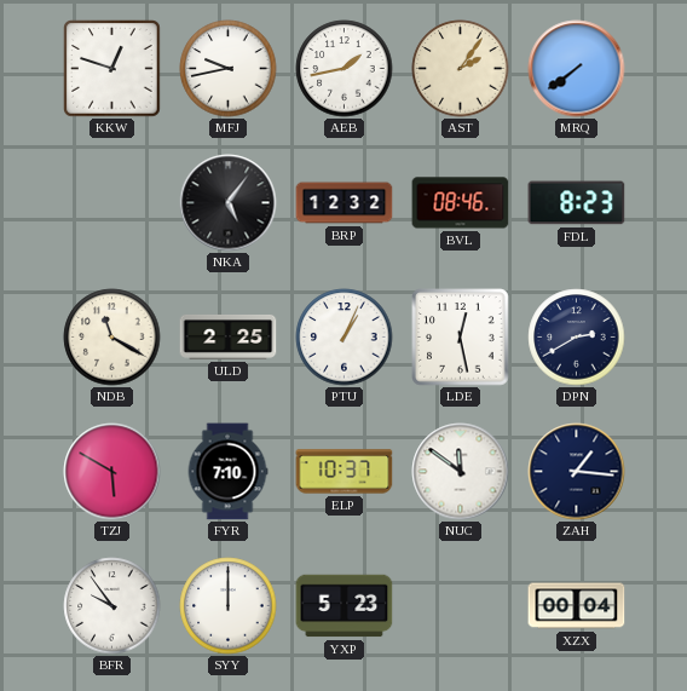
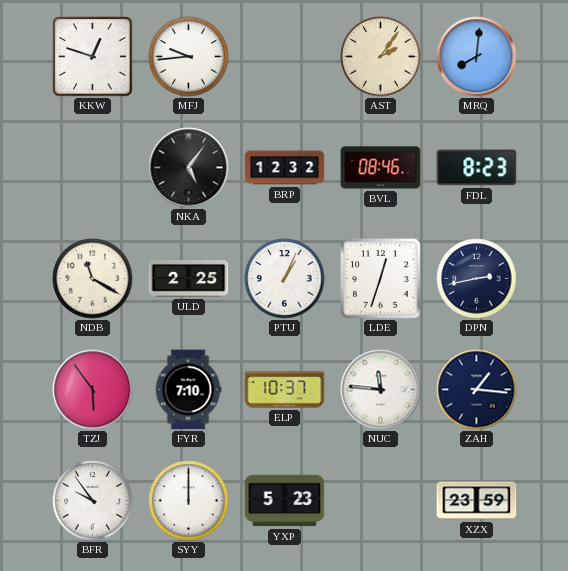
MFJ: 9:43 -> 9:44 (189, 57)
AEB: 1:43 -> none (345, 69)
MRQ: 7:39 -> 8:01 (477, 57)
LDE: 12:28 -> 12:33 (381, 279)
DPN: 2:40 -> 2:43 (477, 279)
TZJ: 5:50 -> 5:54 (93, 390)
NUC: 11:51 -> 11:46 (381, 390)
XZX: 00:04 -> 23:59 (477, 501)
